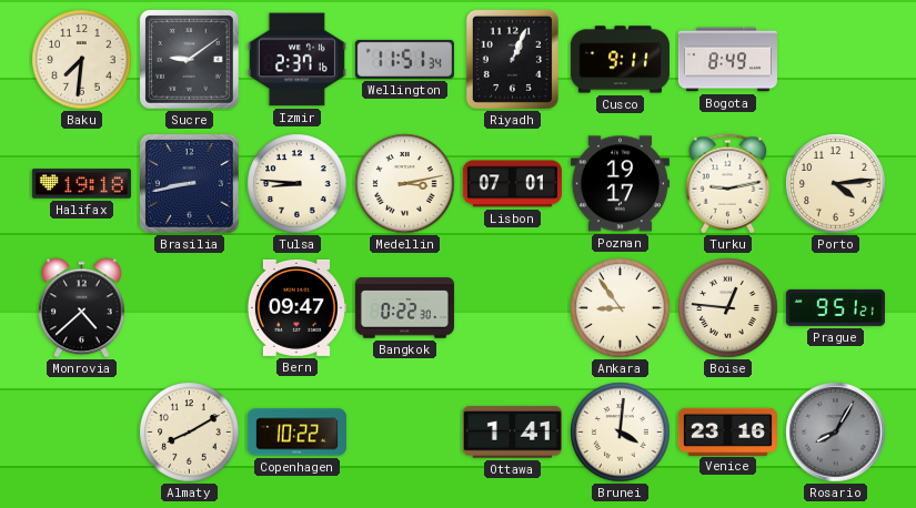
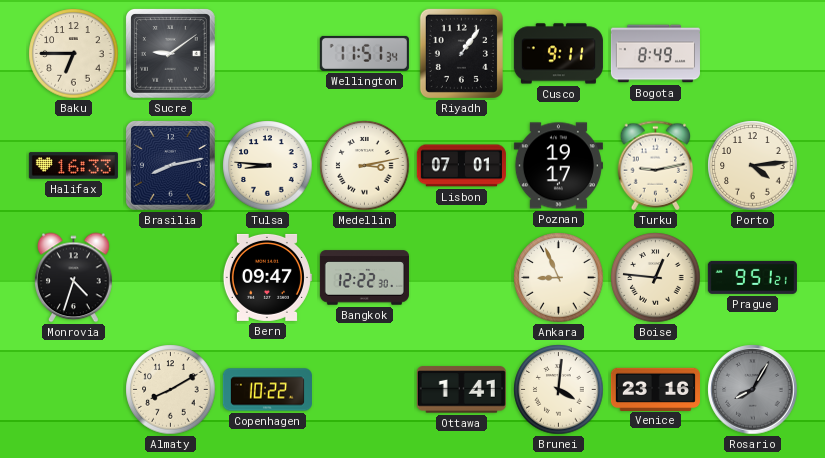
Baku: 7:31 -> 6:45 (74, 54)
Izmir: 2:37 -> none (296, 60)
Riyadh: 1:04 -> 1:06 (461, 53)
Halifax: 19:18 -> 16:33 (73, 166)
Brasilia: 8:43 -> 8:13 (171, 166)
Monrovia: 4:38 -> 4:33 (74, 278)
Bangkok: 0:22 -> 12:22 (364, 278)
Ankara: 8:54 -> 8:56 (559, 278)
